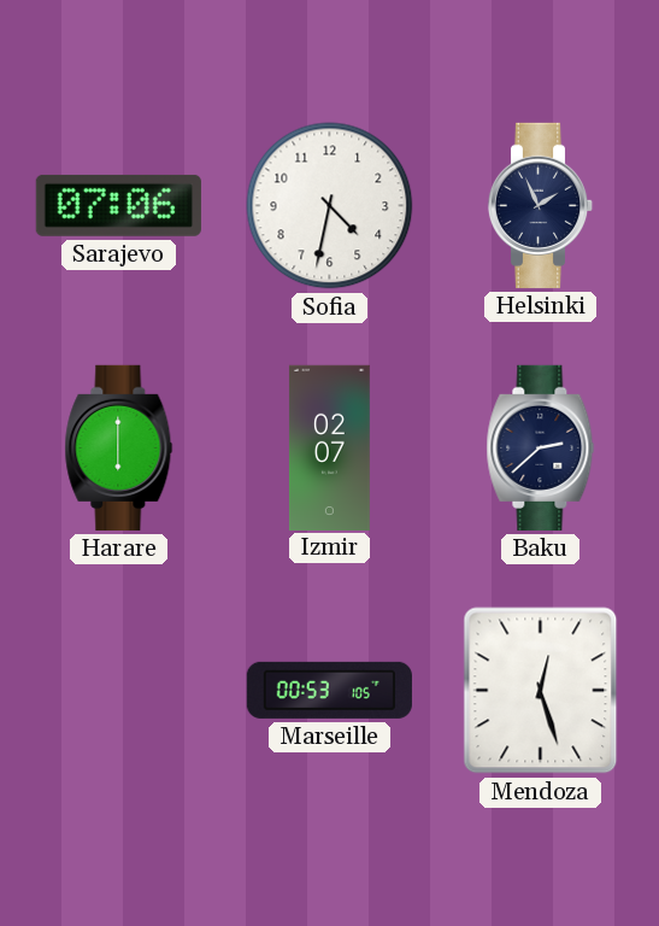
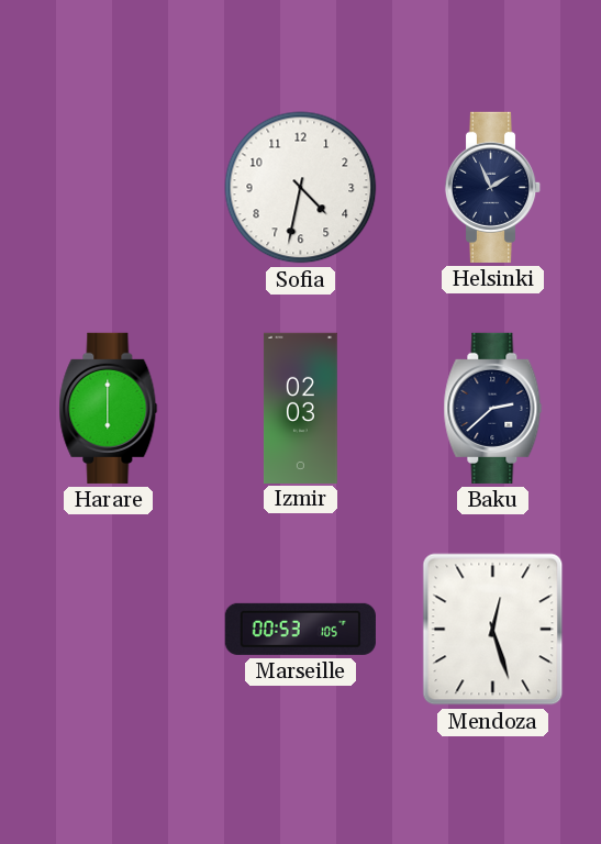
Sarajevo: 07:06 -> none (118, 205)
Izmir: 02:07 -> 02:03 (300, 408)
